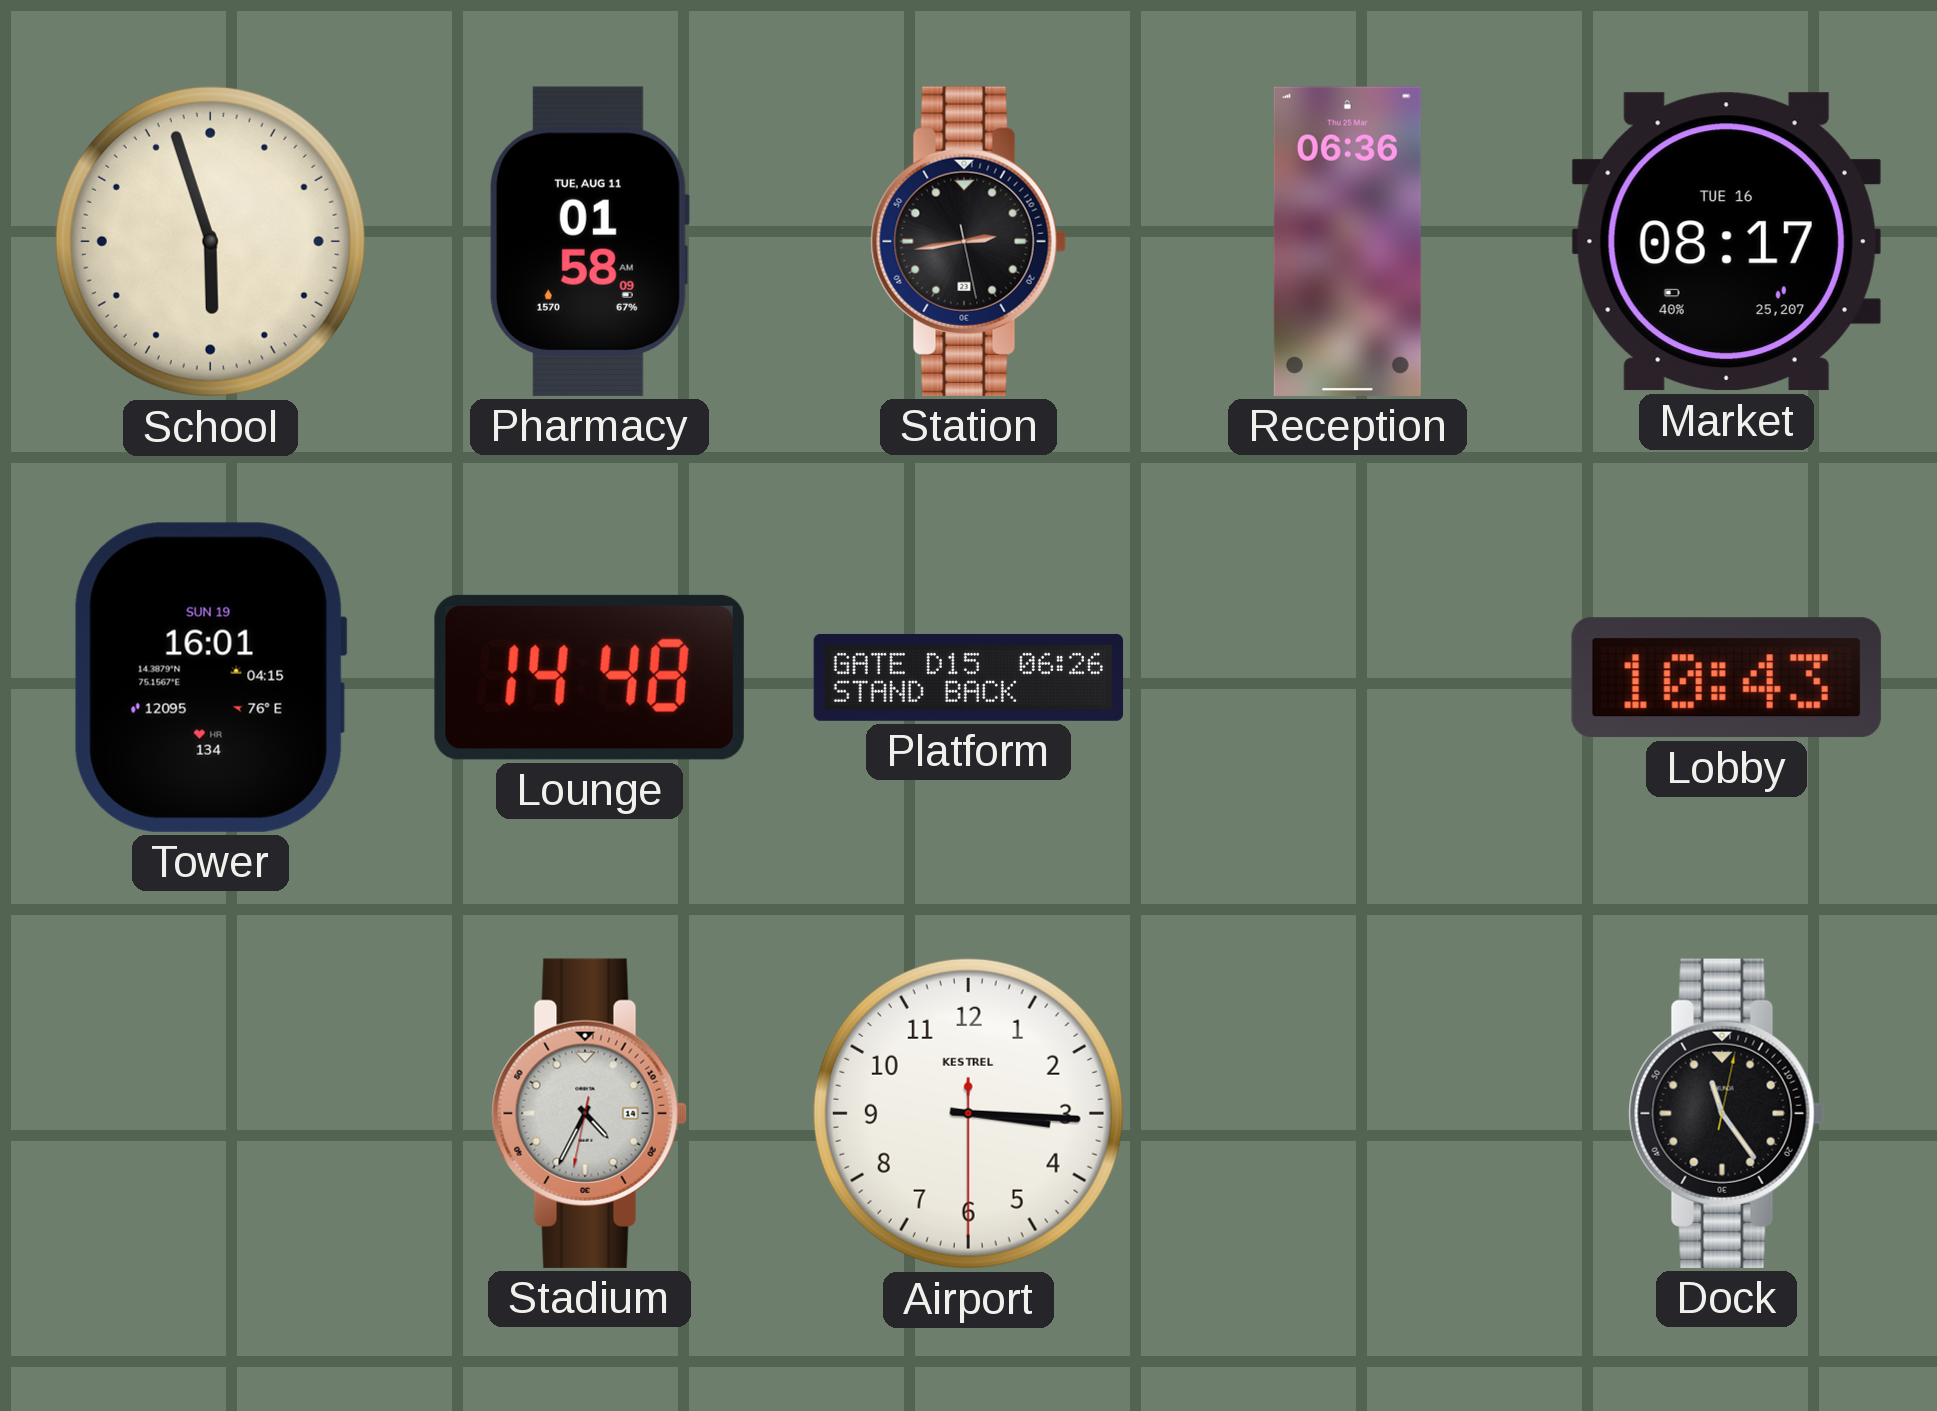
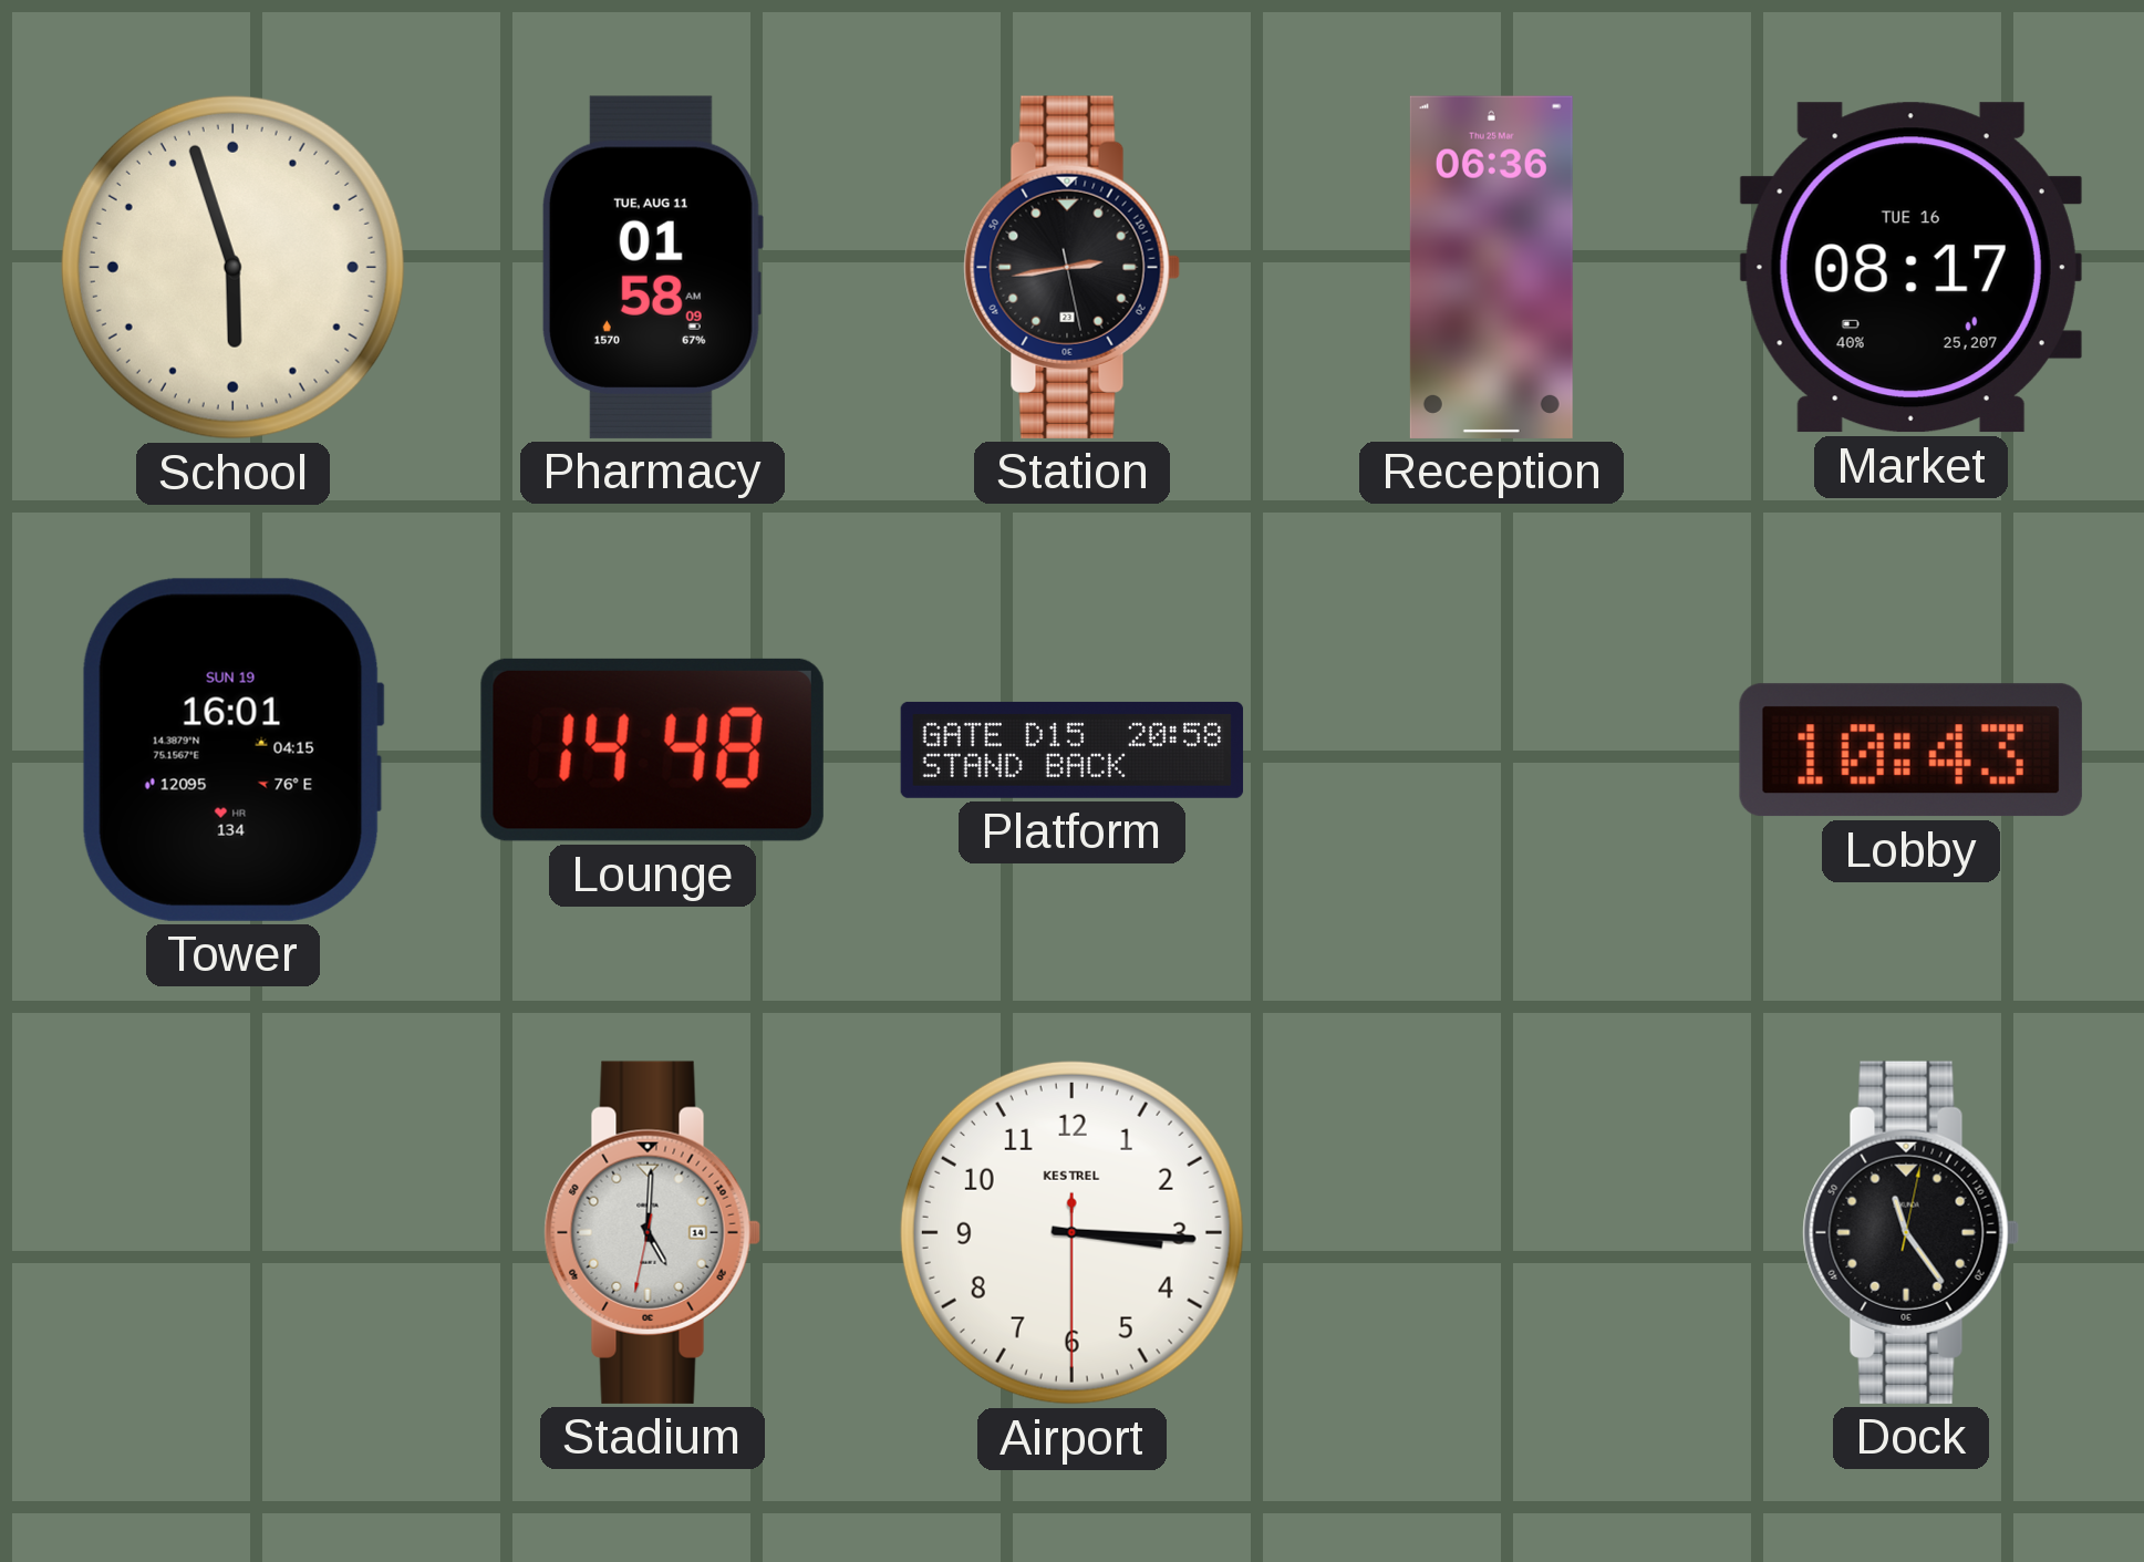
Platform: 06:26 -> 20:58 (1073, 749)
Stadium: 4:34 -> 5:00 (652, 1232)
